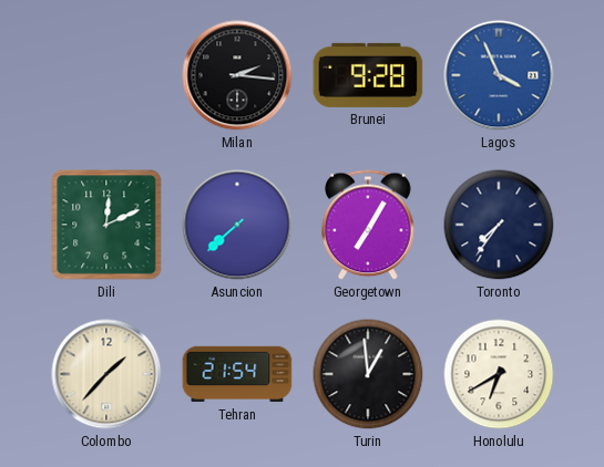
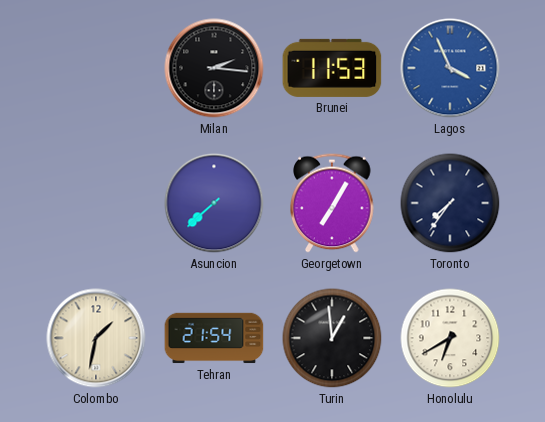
Brunei: 9:28 -> 11:53 (332, 68)
Dili: 12:11 -> none (106, 225)
Colombo: 1:37 -> 1:32 (96, 338)
